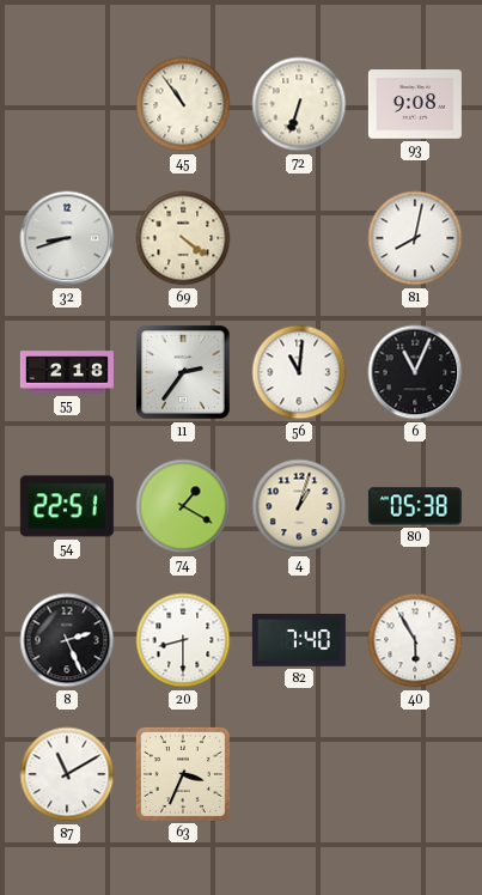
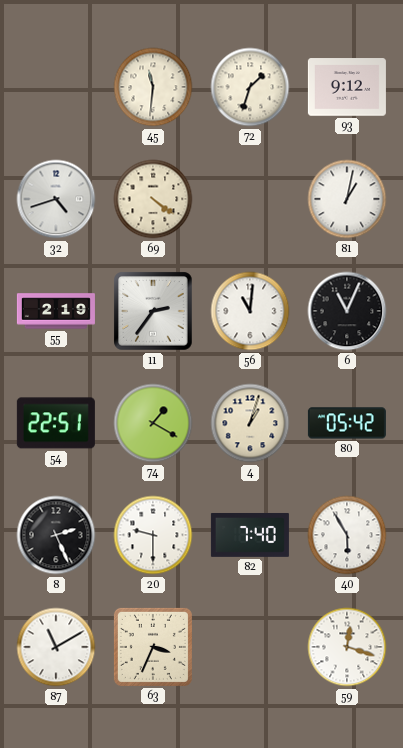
45: 10:54 -> 11:31 (153, 87)
72: 6:33 -> 1:33 (250, 87)
93: 9:08 -> 9:12 (347, 87)
32: 8:42 -> 4:42 (56, 199)
81: 8:02 -> 1:02 (347, 199)
55: 2:18 -> 2:19 (56, 311)
80: 05:38 -> 05:42 (347, 423)
20: 8:30 -> 9:30 (153, 535)
59: none -> 12:18 (347, 647)
